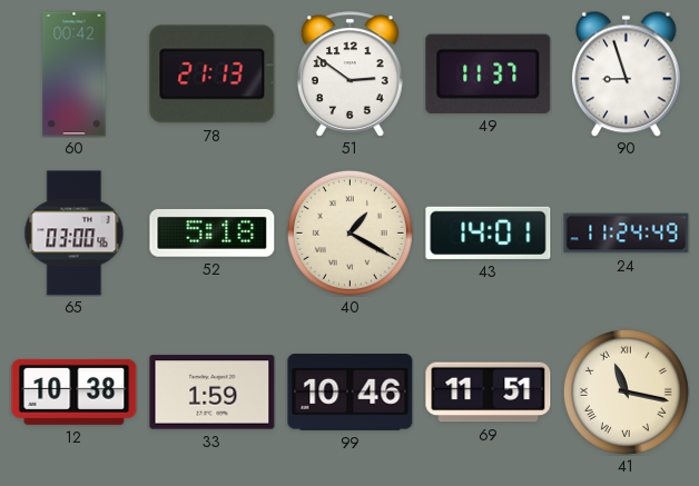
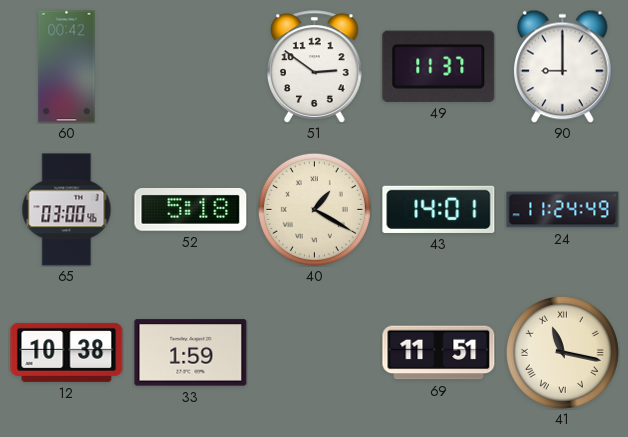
78: 21:13 -> none (213, 75)
90: 8:57 -> 9:00 (563, 66)
99: 10:46 -> none (351, 393)
